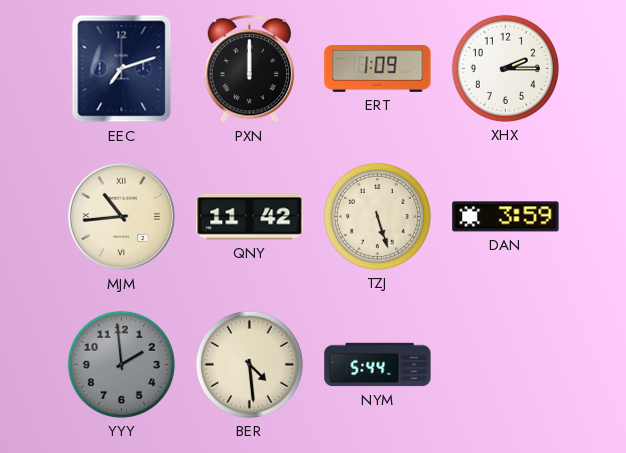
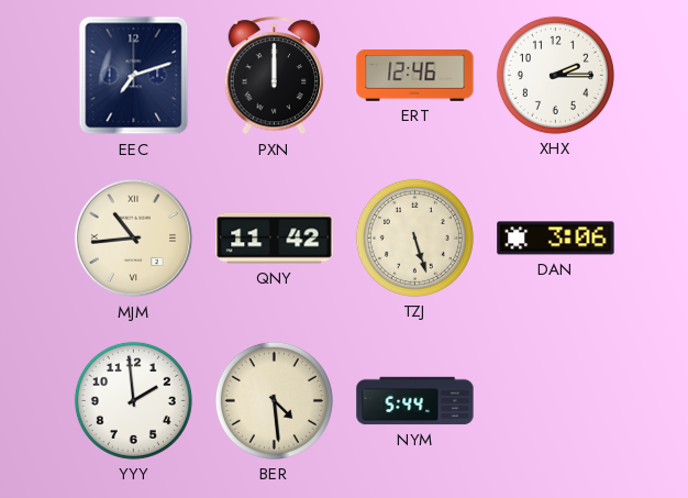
ERT: 1:09 -> 12:46 (415, 76)
DAN: 3:59 -> 3:06 (556, 239)
YYY dial: grey -> white (133, 400)
